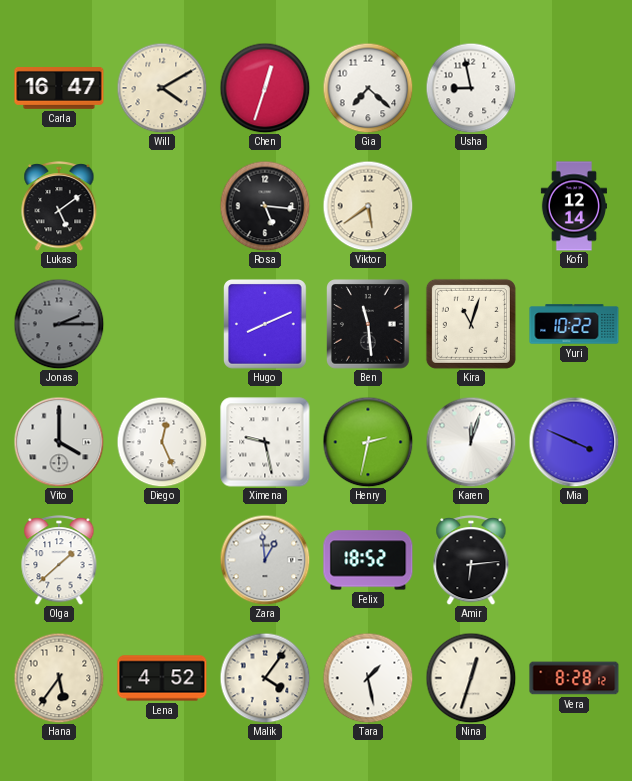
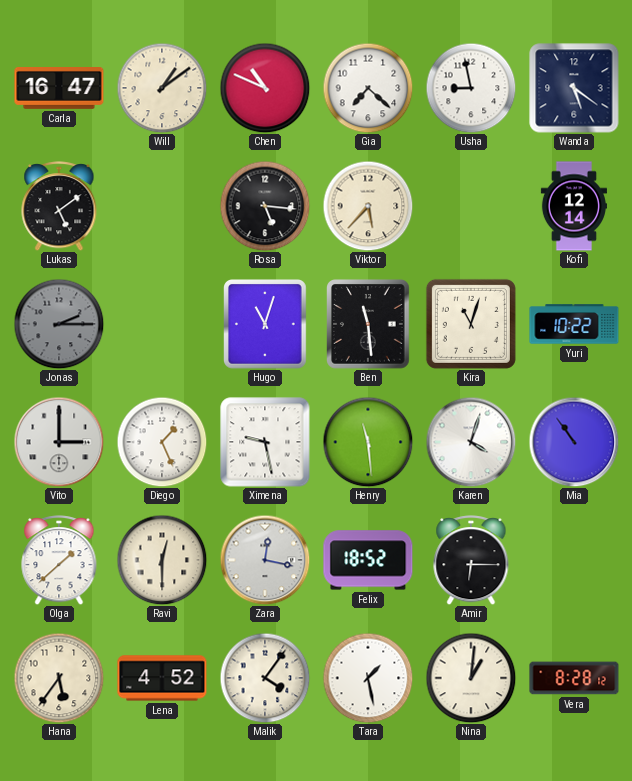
Will: 4:10 -> 1:09 (162, 88)
Chen: 12:33 -> 10:49 (265, 88)
Wanda: none -> 5:21 (574, 88)
Viktor: 5:39 -> 5:37 (368, 206)
Hugo: 8:11 -> 11:03 (266, 325)
Vito: 4:00 -> 3:00 (59, 442)
Diego: 12:26 -> 1:26 (162, 442)
Henry: 2:32 -> 11:29 (368, 442)
Karen: 12:03 -> 4:03 (471, 442)
Mia: 3:49 -> 10:54 (574, 442)
Ravi: none -> 12:30 (162, 560)
Zara: 12:59 -> 12:17 (265, 560)
Amir: 6:14 -> 6:15 (471, 560)
Nina: 12:33 -> 1:01 (471, 678)
